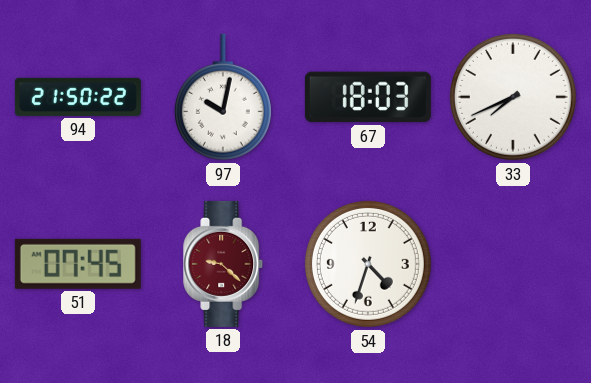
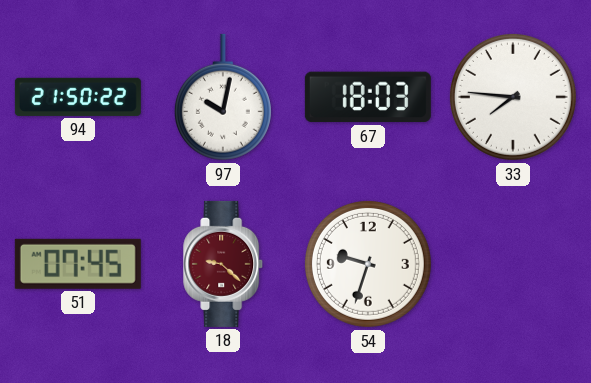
33: 7:41 -> 7:46 (513, 97)
54: 4:33 -> 9:33 (368, 264)
